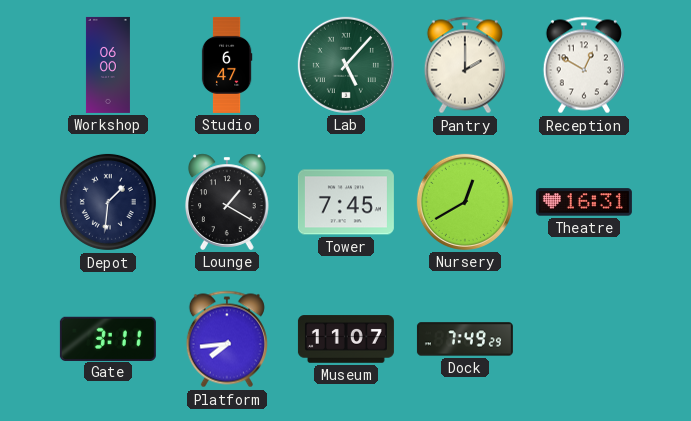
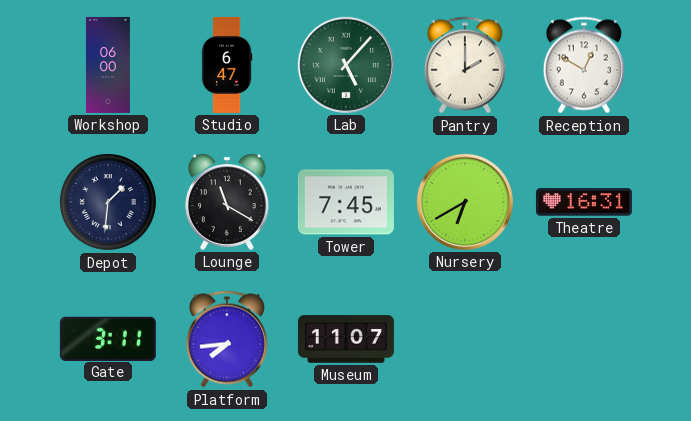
Lounge: 1:20 -> 11:20 (228, 202)
Nursery: 12:40 -> 6:40 (465, 202)
Dock: 7:49 -> none (465, 339)
